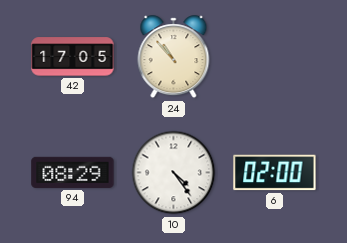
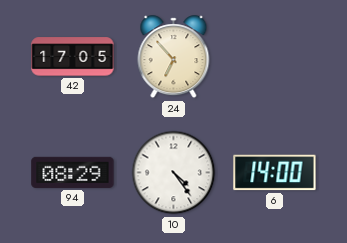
24: 10:53 -> 6:53 (174, 57)
6: 02:00 -> 14:00 (275, 173)
